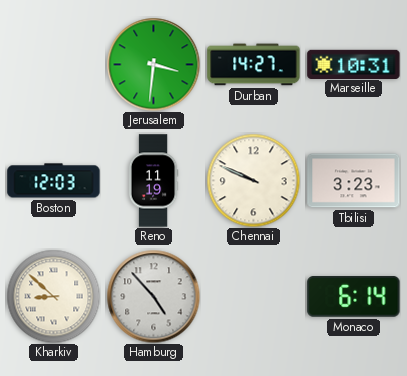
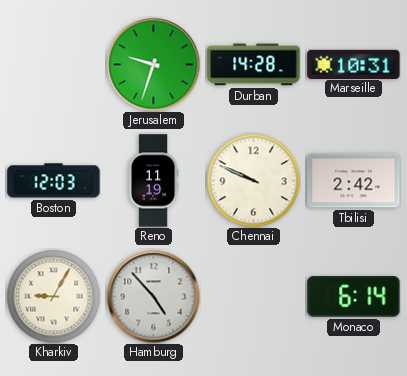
Jerusalem: 3:31 -> 9:33 (153, 64)
Durban: 14:27 -> 14:28 (254, 65)
Tbilisi: 3:23 -> 2:42 (354, 181)
Kharkiv: 8:52 -> 9:05 (53, 296)
